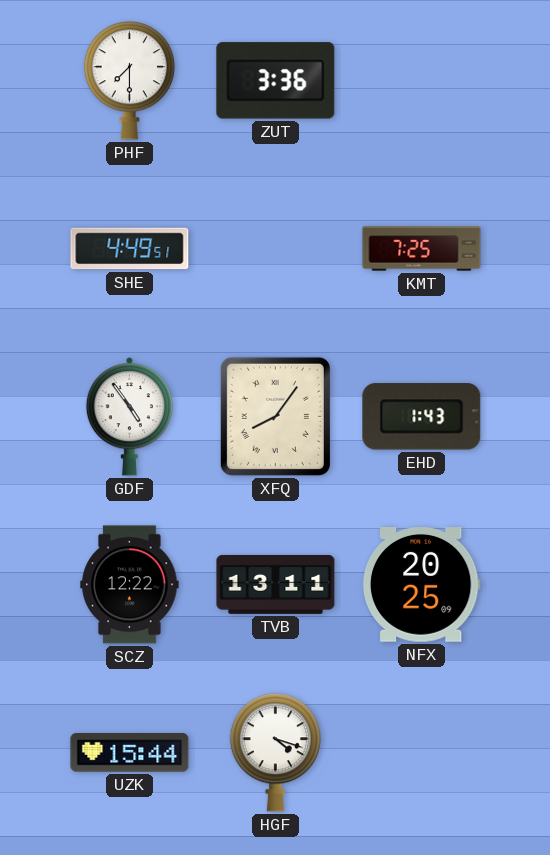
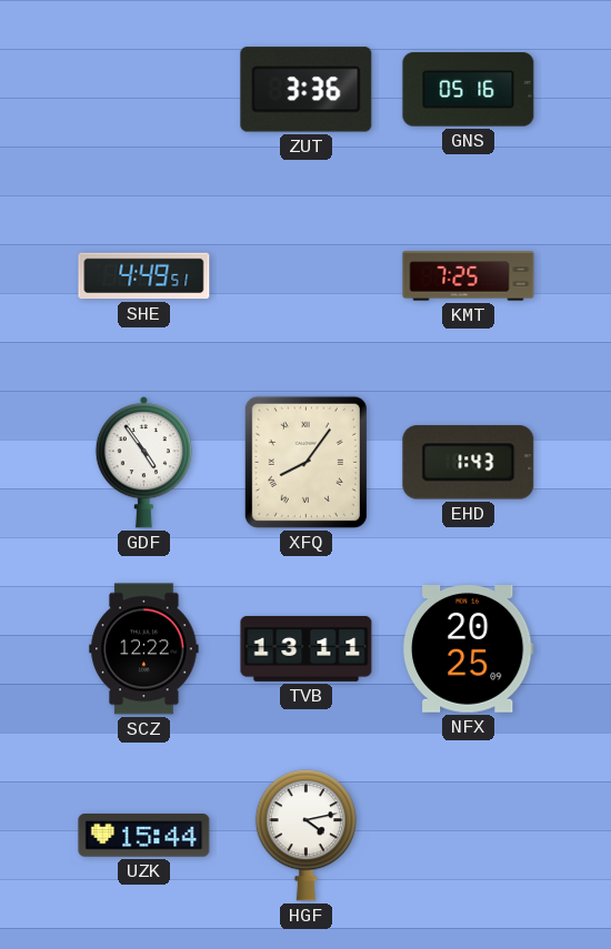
PHF: 7:30 -> none (129, 81)
GNS: none -> 05:16 (469, 90)
HGF: 4:18 -> 4:13 (305, 836)
